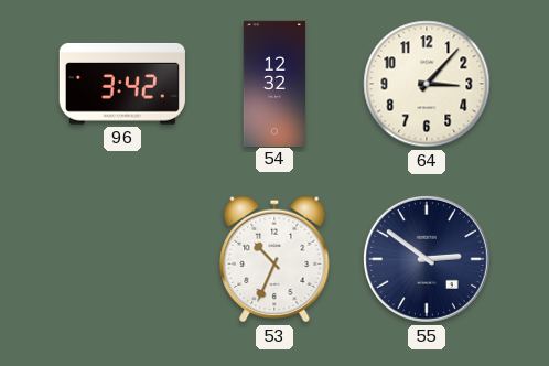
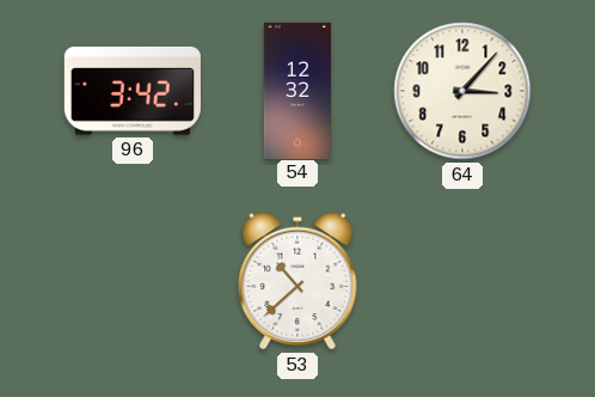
53: 10:34 -> 10:38 (297, 281)
55: 2:51 -> none (427, 259)
